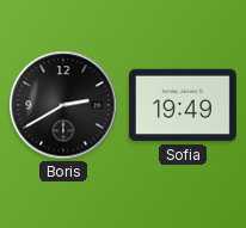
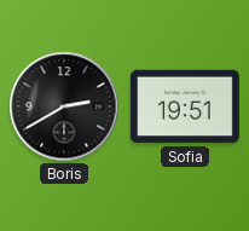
Sofia: 19:49 -> 19:51 (185, 106)
